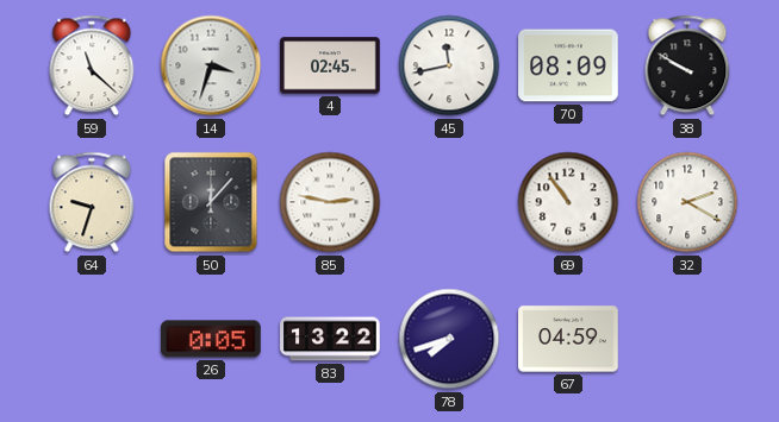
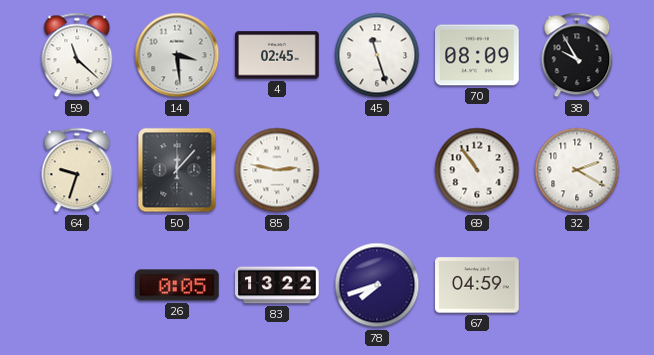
14: 3:33 -> 3:29 (177, 55)
45: 11:43 -> 11:27 (377, 55)
38: 9:50 -> 9:55 (577, 55)
